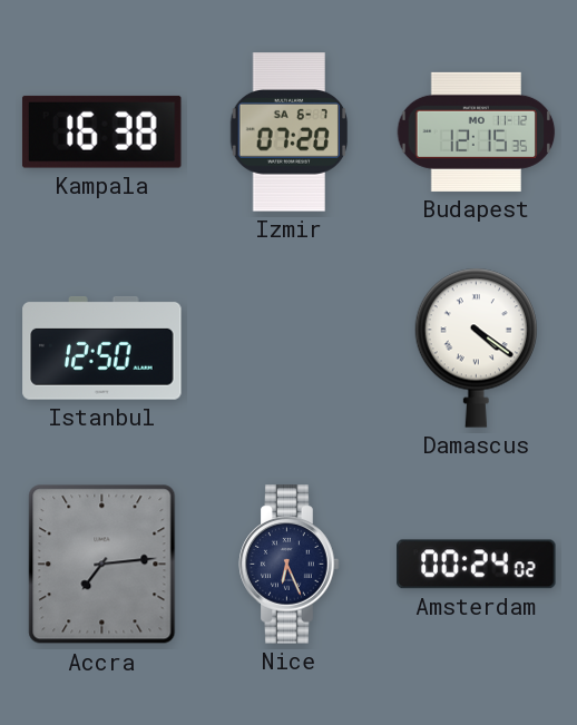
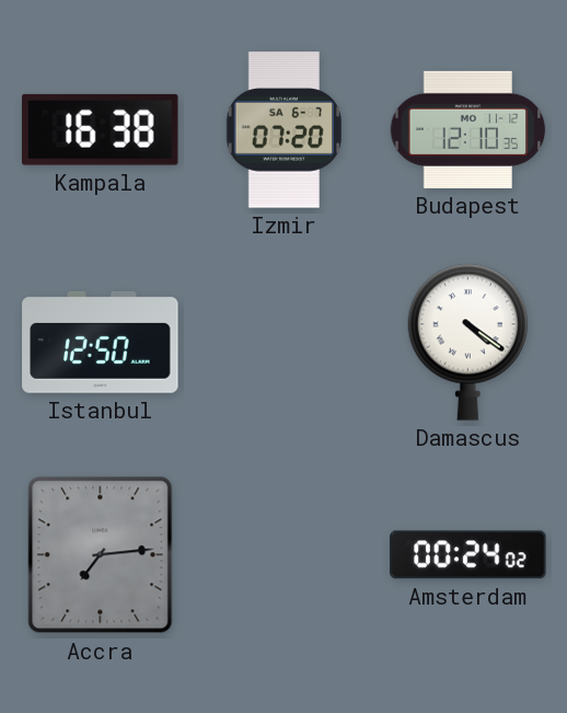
Budapest: 12:15 -> 12:10 (468, 129)
Nice: 6:26 -> none (290, 565)
